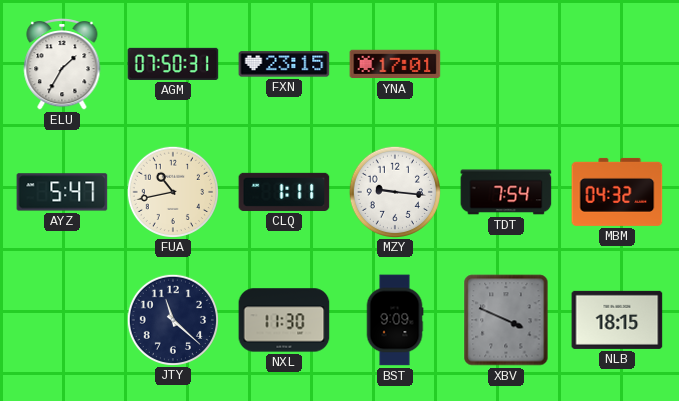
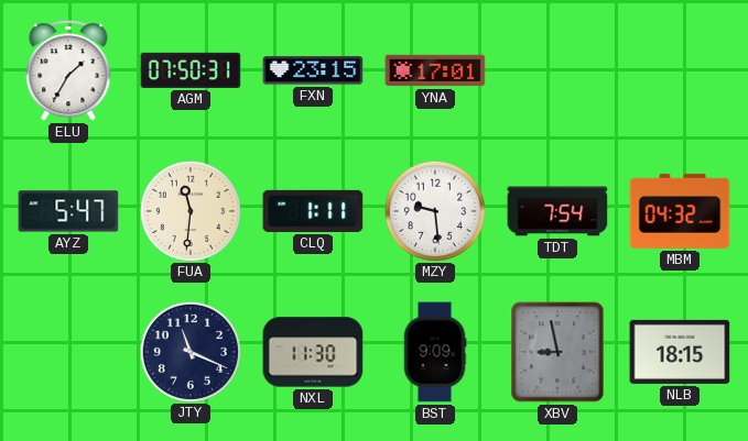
FUA: 10:43 -> 11:31 (189, 210)
MZY: 9:16 -> 9:29 (434, 210)
JTY: 11:22 -> 11:19 (189, 351)
XBV: 3:49 -> 8:58 (557, 352)
